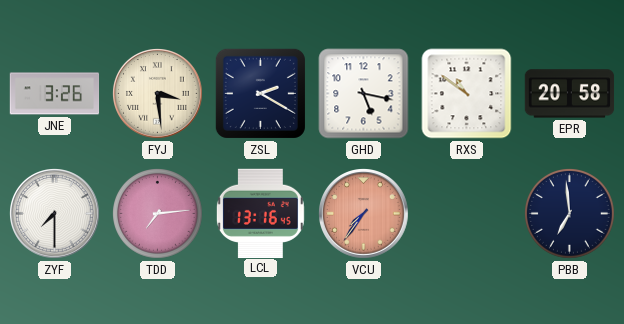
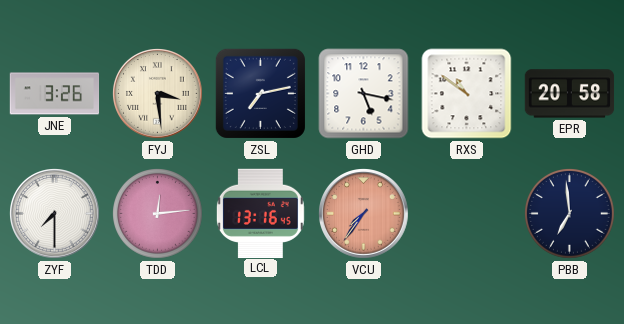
ZSL: 2:20 -> 7:13 (260, 93)
TDD: 7:14 -> 12:14 (158, 214)
